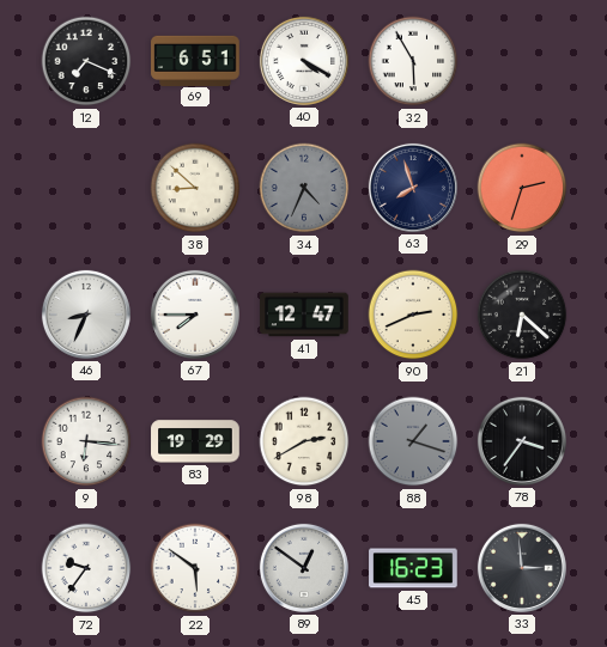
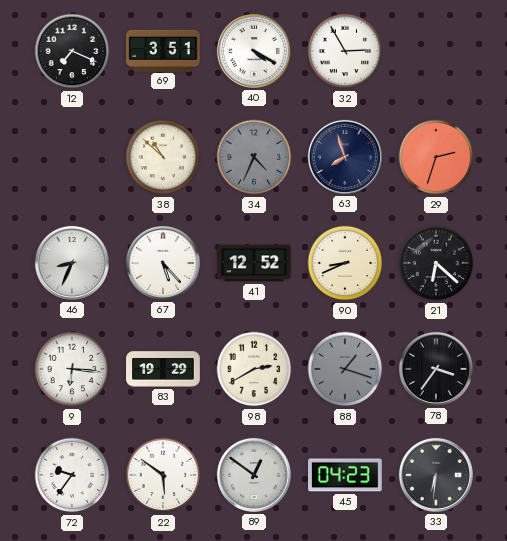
69: 6:51 -> 3:51 (163, 50)
32: 5:55 -> 2:55 (345, 51)
38: 8:52 -> 10:52 (163, 157)
67: 7:45 -> 5:23 (163, 263)
41: 12:47 -> 12:52 (254, 263)
90: 2:41 -> 8:41 (345, 263)
45: 16:23 -> 04:23 (345, 475)
33: 2:59 -> 6:31 (436, 475)
